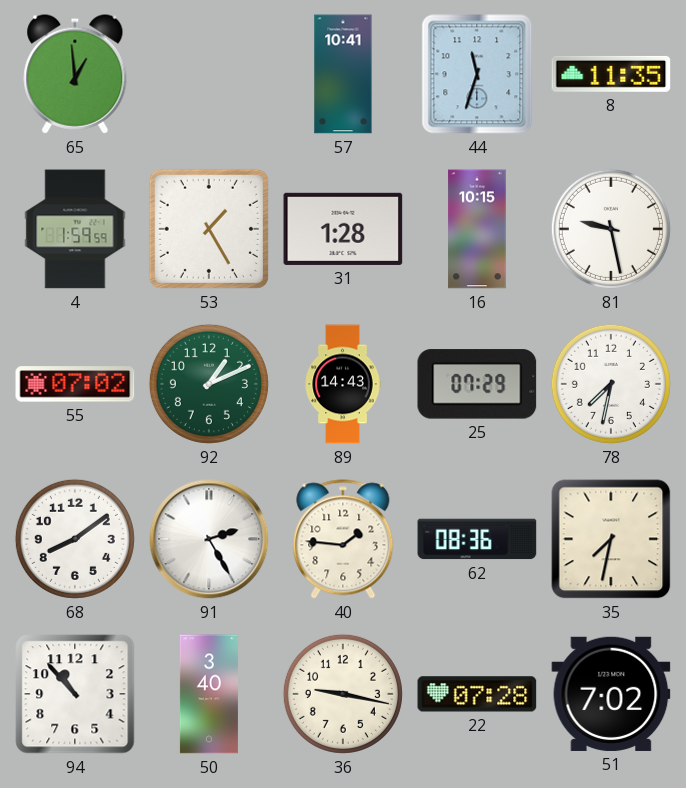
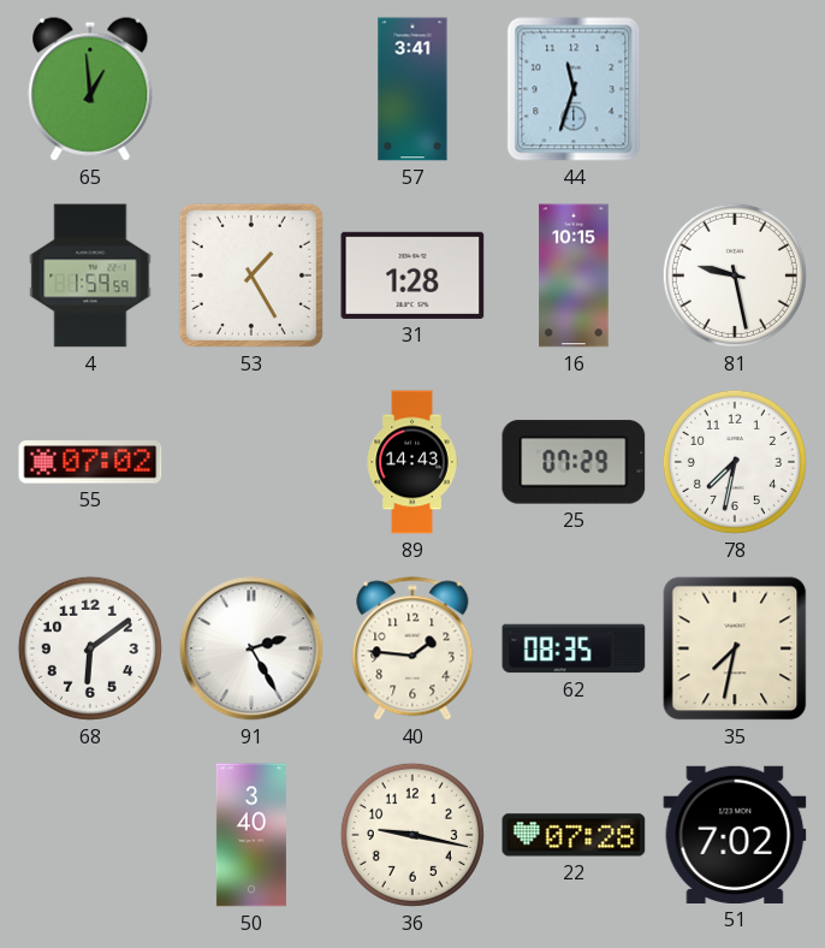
57: 10:41 -> 3:41 (412, 89)
8: 11:35 -> none (611, 74)
92: 1:11 -> none (209, 384)
68: 8:09 -> 6:09 (90, 648)
62: 08:36 -> 08:35 (574, 648)
94: 10:53 -> none (75, 694)
